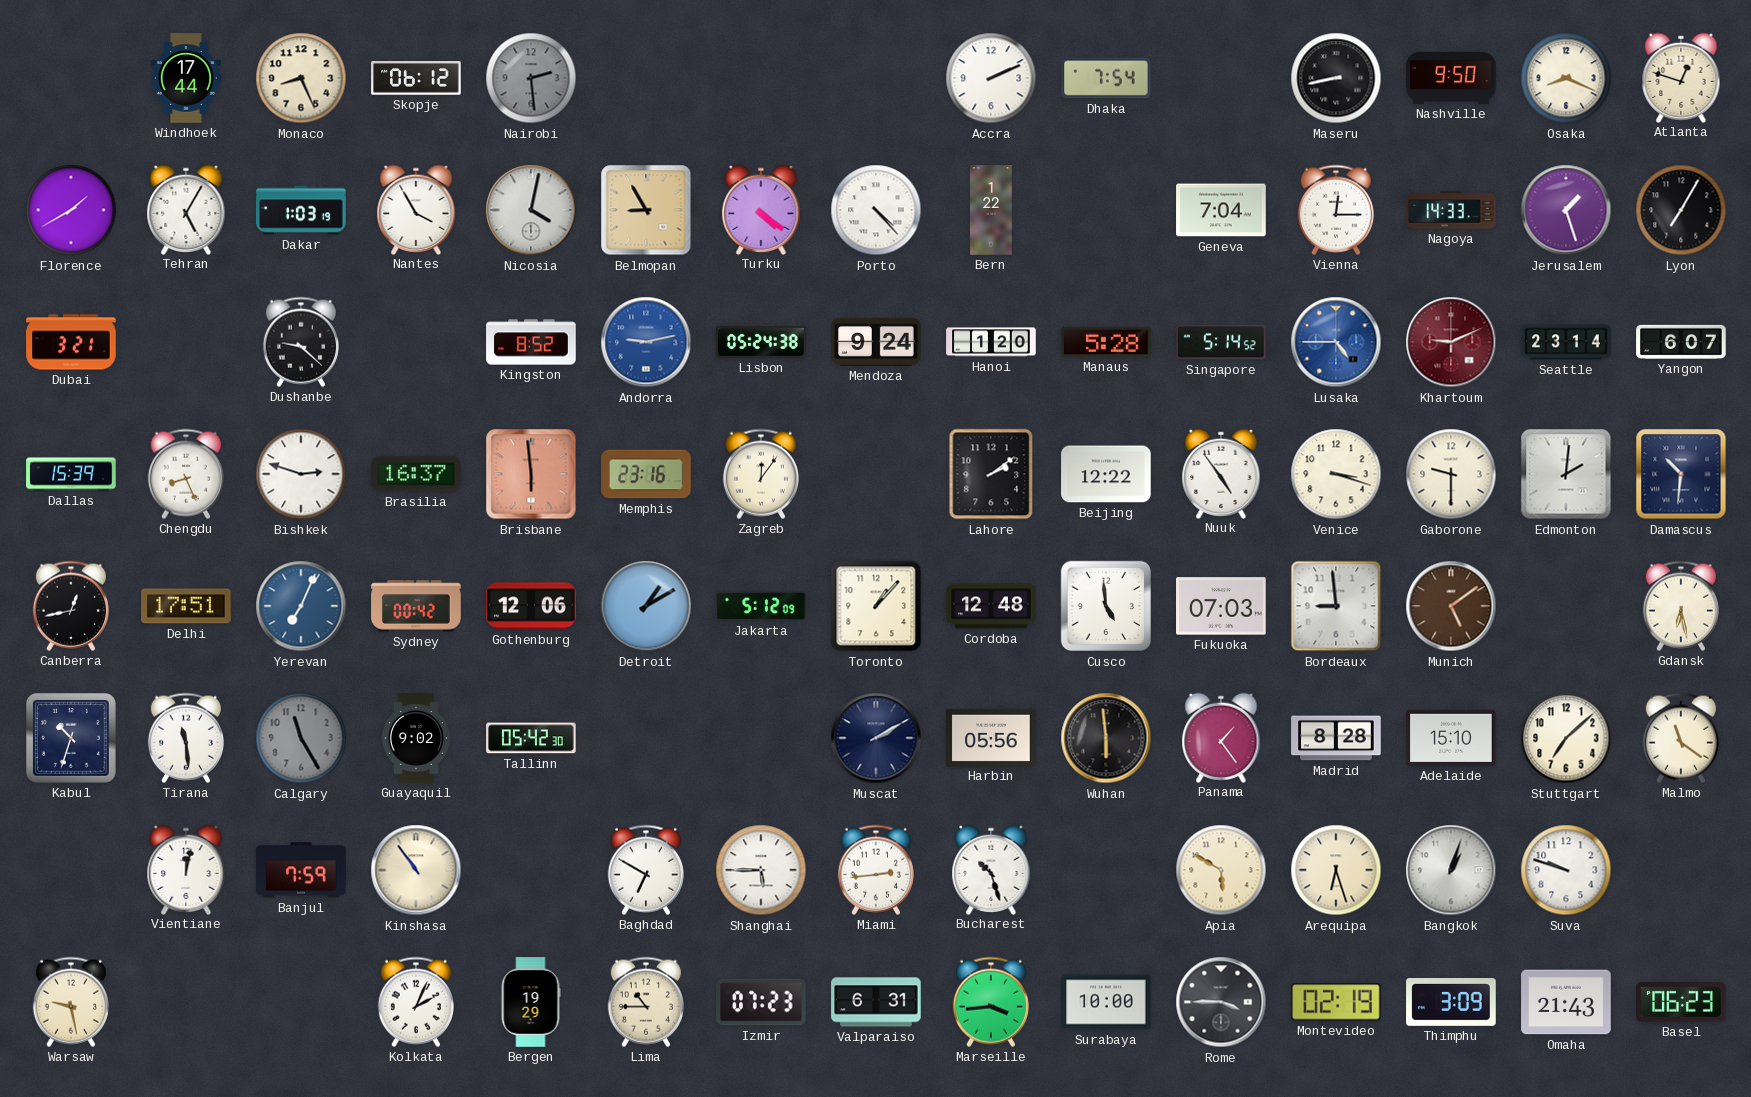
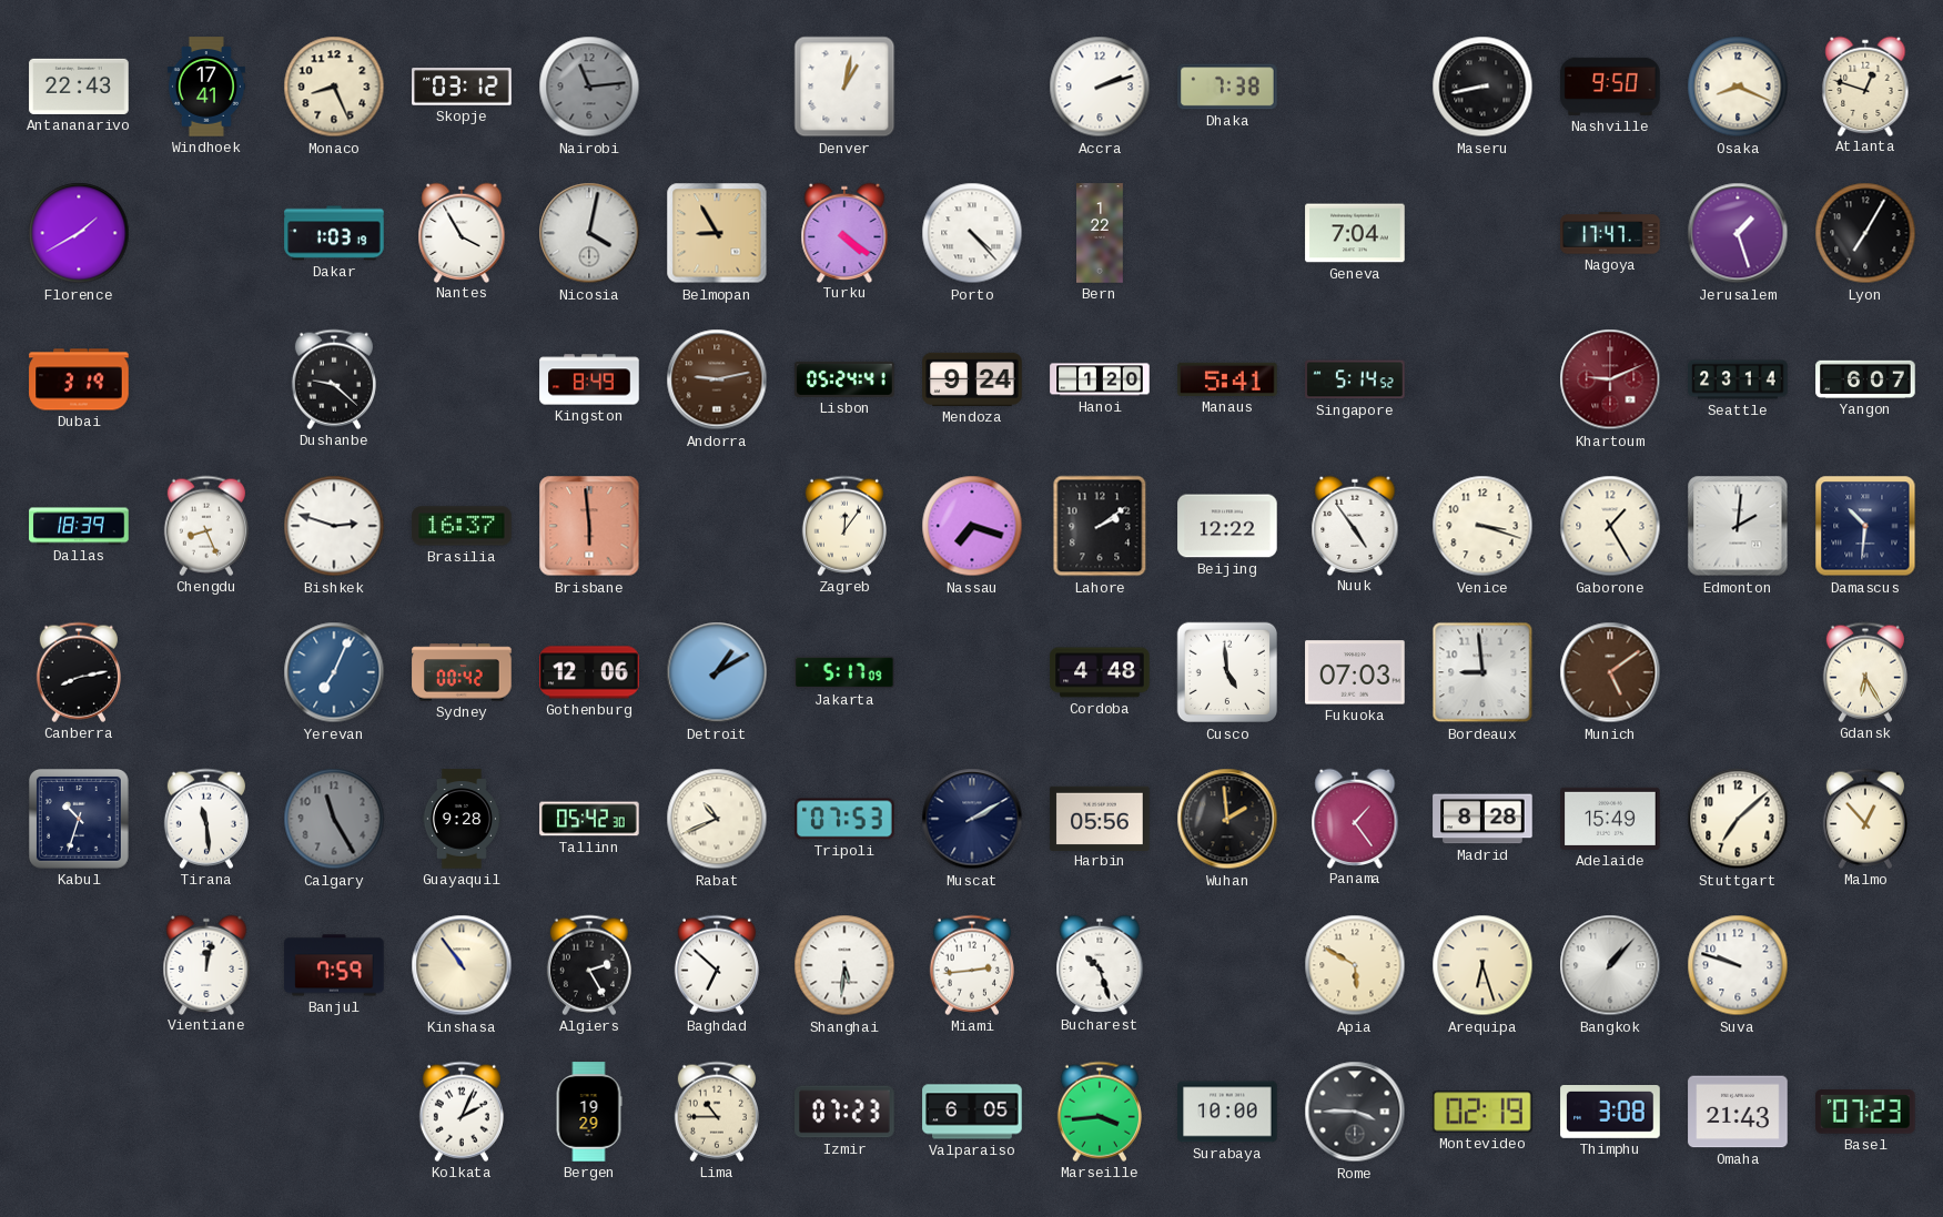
Antananarivo: none -> 22:43 (79, 87)
Windhoek: 17:44 -> 17:41 (206, 87)
Skopje: 06:12 -> 03:12 (462, 87)
Nairobi: 2:29 -> 11:14 (589, 87)
Denver: none -> 1:02 (844, 87)
Accra: 2:11 -> 2:12 (1100, 87)
Dhaka: 7:54 -> 7:38 (1227, 87)
Tehran: 5:05 -> none (186, 209)
Vienna: 12:15 -> none (1336, 210)
Nagoya: 14:33 -> 17:47 (1610, 233)
Dubai: 3:21 -> 3:19 (79, 379)
Kingston: 8:52 -> 8:49 (589, 379)
Andorra dial: blue -> brown (717, 379)
Lisbon: 05:24:38 -> 05:24:41 (844, 379)
Manaus: 5:28 -> 5:41 (1227, 379)
Lusaka: 4:45 -> none (1336, 342)
Dallas: 15:39 -> 18:39 (79, 526)
Memphis: 23:16 -> none (646, 474)
Nassau: none -> 7:18 (972, 526)
Gaborone: 9:30 -> 1:25 (1610, 526)
Canberra: 12:43 -> 8:13 (79, 672)
Delhi: 17:51 -> none (186, 606)
Jakarta: 5:12 -> 5:17 (844, 672)
Toronto: 1:07 -> none (876, 606)
Cordoba: 12:48 -> 4:48 (1100, 672)
Gdansk: 6:28 -> 6:25 (1865, 672)
Guayaquil: 9:02 -> 9:28 (461, 819)
Rabat: none -> 10:41 (717, 819)
Tripoli: none -> 07:53 (844, 819)
Wuhan: 5:59 -> 1:59 (1227, 819)
Adelaide: 15:10 -> 15:49 (1610, 819)
Malmo: 11:21 -> 12:53 (1865, 819)
Algiers: none -> 2:25 (589, 965)
Baghdad: 6:50 -> 6:52 (717, 965)
Shanghai: 5:45 -> 5:31 (844, 965)
Bangkok: 1:03 -> 1:07 (1610, 965)
Warsaw: 9:28 -> none (71, 1002)
Valparaiso: 6:31 -> 6:05 (972, 1112)
Thimphu: 3:09 -> 3:08 (1610, 1113)
Basel: 06:23 -> 07:23 (1865, 1112)
